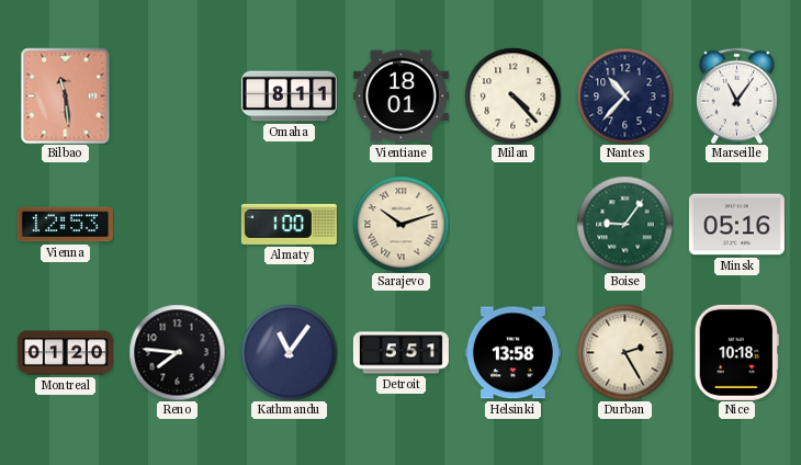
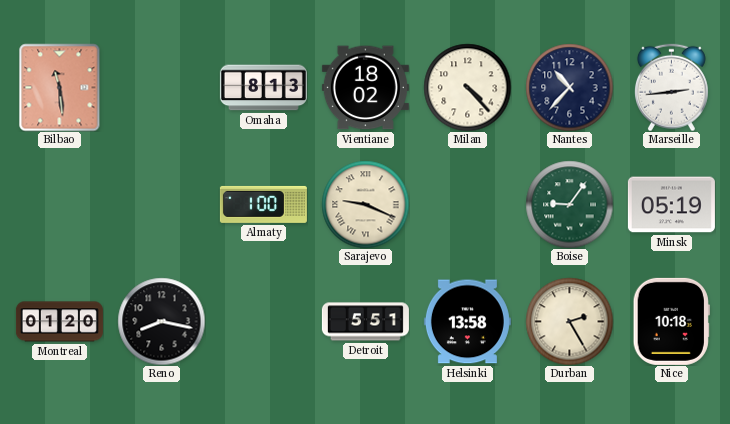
Omaha: 8:11 -> 8:13 (263, 88)
Vientiane: 18:01 -> 18:02 (365, 88)
Marseille: 11:06 -> 2:44 (671, 87)
Vienna: 12:53 -> none (65, 225)
Sarajevo: 10:12 -> 9:19 (365, 204)
Minsk: 05:16 -> 05:19 (671, 205)
Reno: 7:46 -> 8:17 (161, 321)
Kathmandu: 11:06 -> none (289, 352)
